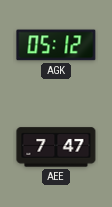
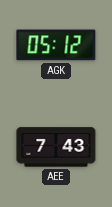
AEE: 7:47 -> 7:43 (56, 147)
